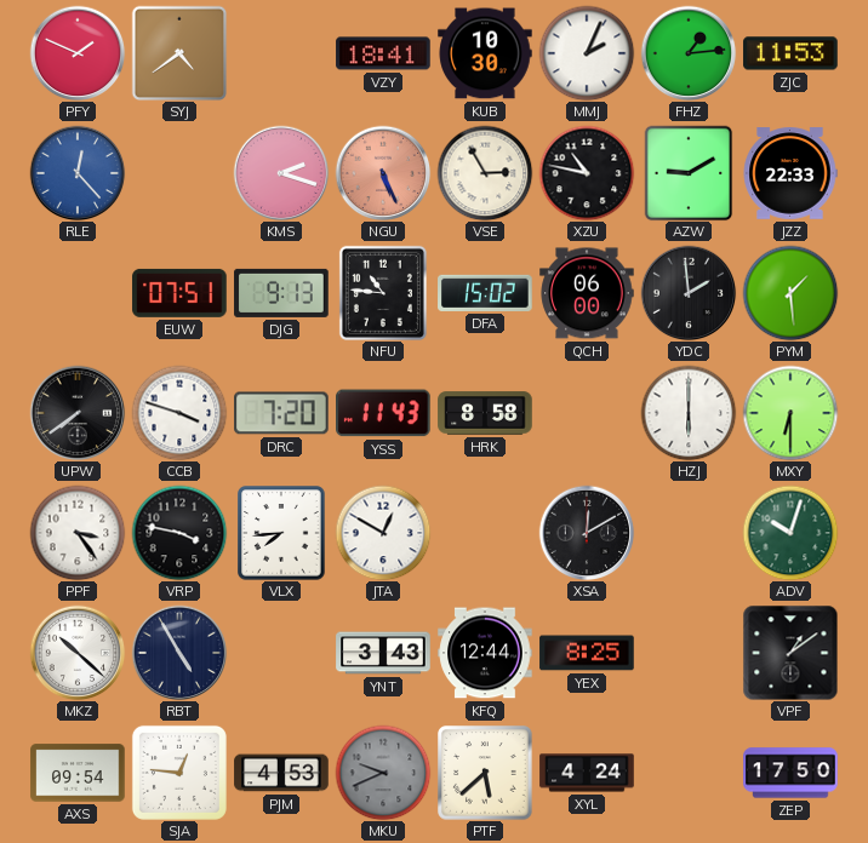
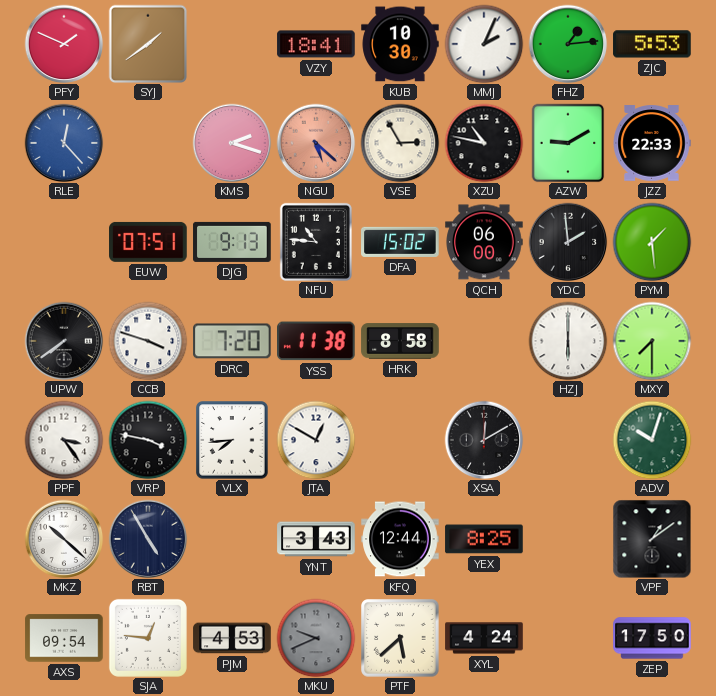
SYJ: 4:39 -> 1:39 (148, 44)
ZJC: 11:53 -> 5:53 (652, 44)
NGU: 5:26 -> 5:22 (316, 143)
YSS: 11:43 -> 11:38 (317, 341)
MXY: 6:30 -> 7:30 (652, 341)
